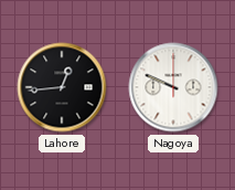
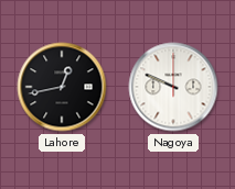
Lahore: 12:44 -> 12:43 (62, 87)
